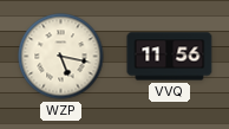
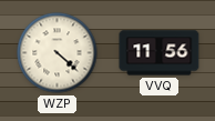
WZP: 5:17 -> 4:22 (58, 53)
